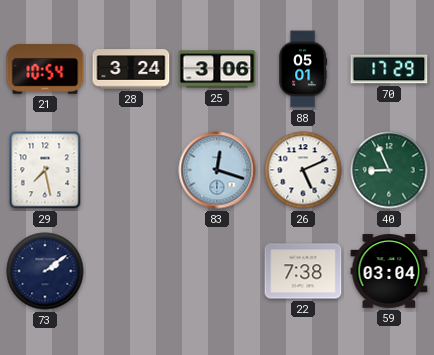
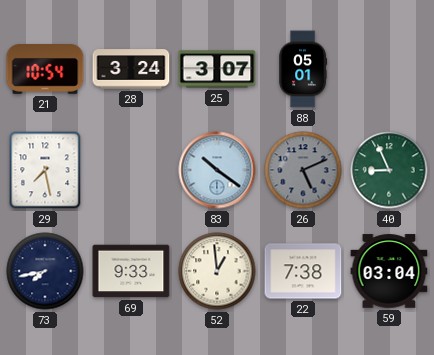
25: 3:06 -> 3:07 (217, 69)
70: 17:29 -> none (389, 69)
83: 12:18 -> 10:21 (217, 170)
26 dial: white -> grey (303, 170)
73: 2:09 -> 7:43 (45, 271)
69: none -> 9:33 (131, 271)
52: none -> 12:59 (217, 271)
